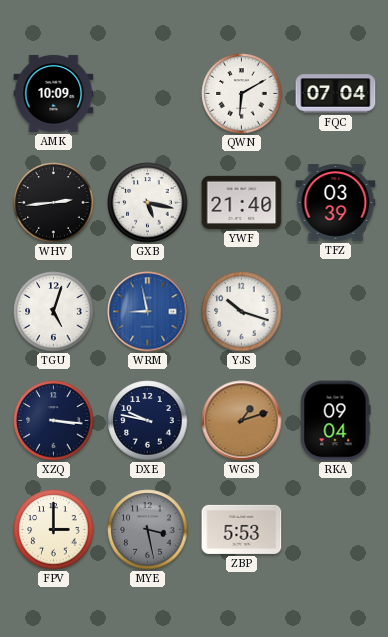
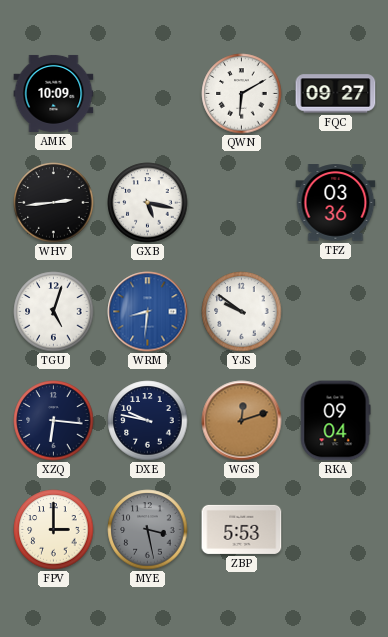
FQC: 07:04 -> 09:27 (336, 94)
YWF: 21:40 -> none (242, 202)
TFZ: 03:39 -> 03:36 (336, 203)
WRM: 8:58 -> 8:31 (148, 312)
YJS: 10:18 -> 9:51 (242, 312)
XZQ: 3:16 -> 6:16 (54, 421)
WGS: 1:12 -> 12:12 (242, 421)
